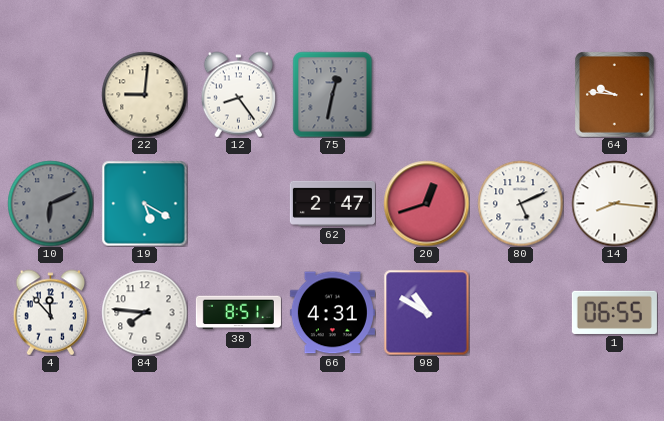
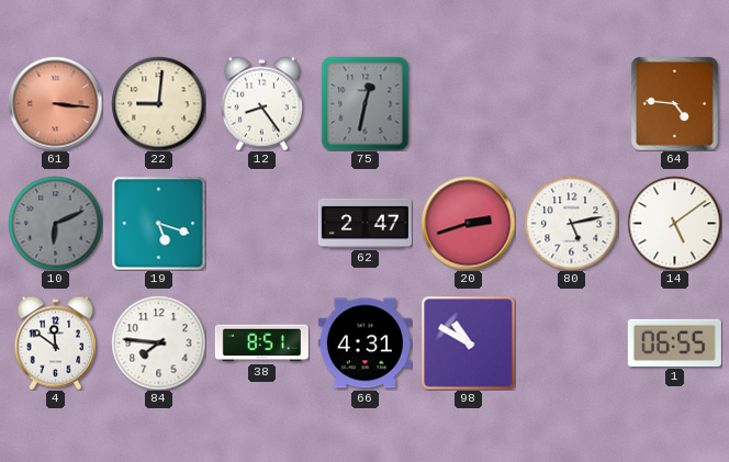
61: none -> 3:16 (55, 103)
64: 9:46 -> 4:46 (675, 104)
19: 5:20 -> 5:18 (158, 223)
20: 12:42 -> 2:42 (468, 223)
80: 5:11 -> 5:13 (571, 223)
14: 8:16 -> 5:09 (674, 223)
4: 11:53 -> 11:51 (56, 342)
